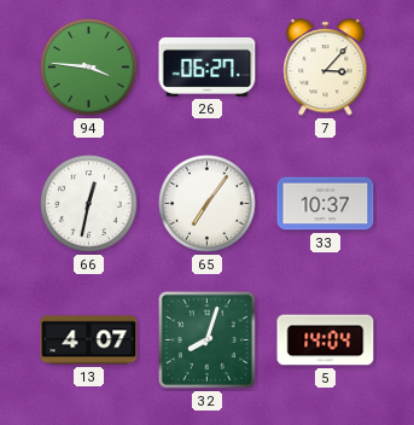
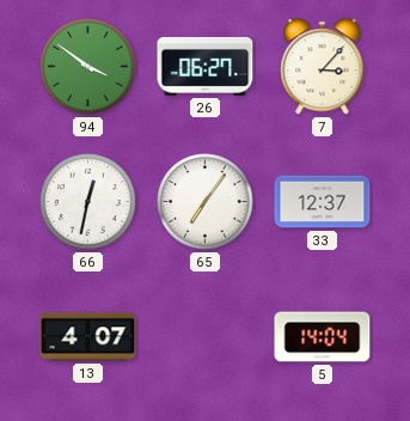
94: 3:46 -> 3:51 (88, 67)
33: 10:37 -> 12:37 (323, 202)
32: 8:03 -> none (206, 339)
